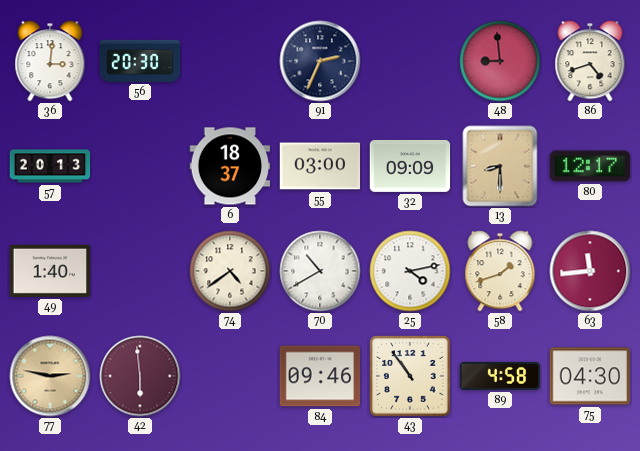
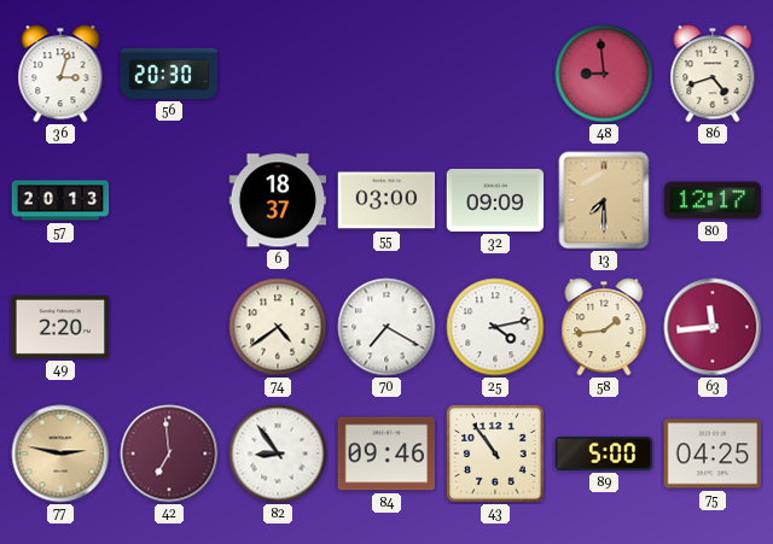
36: 3:01 -> 3:03 (60, 74)
91: 2:34 -> none (320, 61)
13: 8:30 -> 7:30 (604, 200)
49: 1:40 -> 2:20 (60, 327)
70: 10:40 -> 7:20 (386, 327)
58: 1:42 -> 1:44 (604, 327)
42: 5:59 -> 6:59 (169, 454)
82: none -> 8:54 (278, 454)
89: 4:58 -> 5:00 (604, 454)
75: 04:30 -> 04:25 (713, 454)
